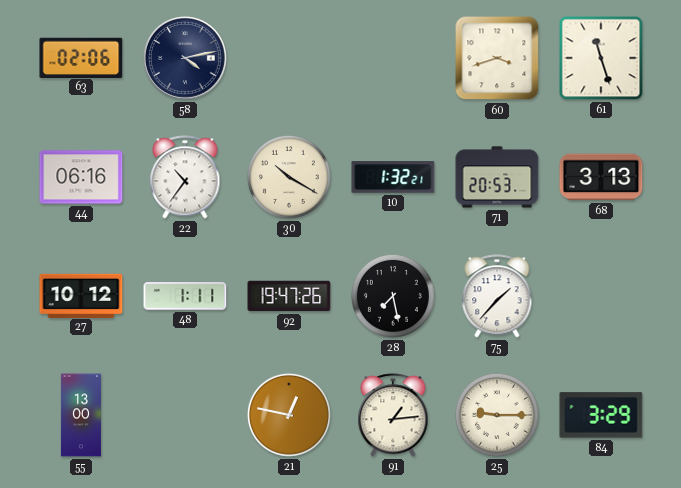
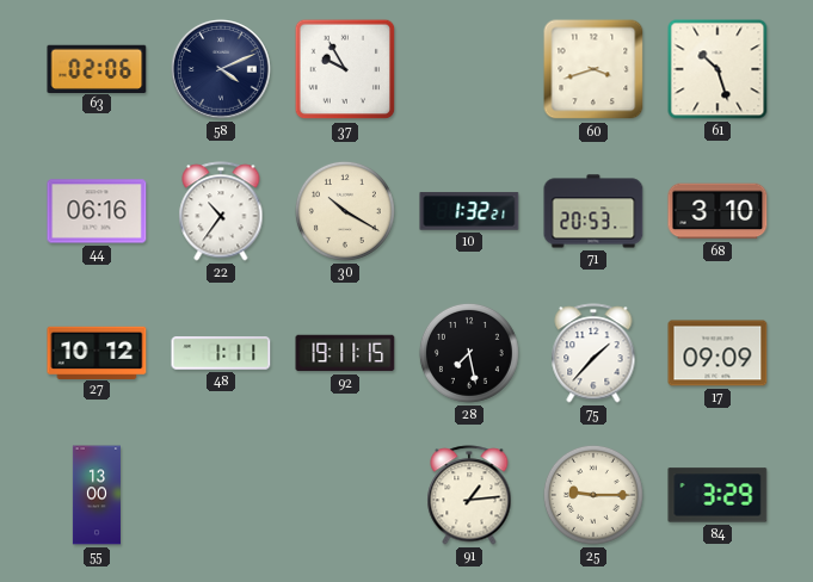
58: 4:13 -> 4:11 (222, 70)
37: none -> 9:55 (345, 69)
61: 11:27 -> 10:27 (717, 69)
68: 3:13 -> 3:10 (717, 211)
92: 19:47 -> 19:11 (345, 353)
17: none -> 09:09 (717, 353)
21: 12:47 -> none (289, 415)
